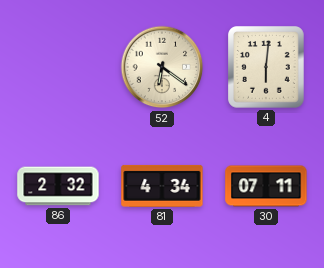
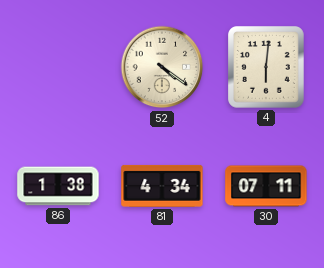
52: 6:21 -> 4:21 (162, 67)
86: 2:32 -> 1:38 (58, 186)
